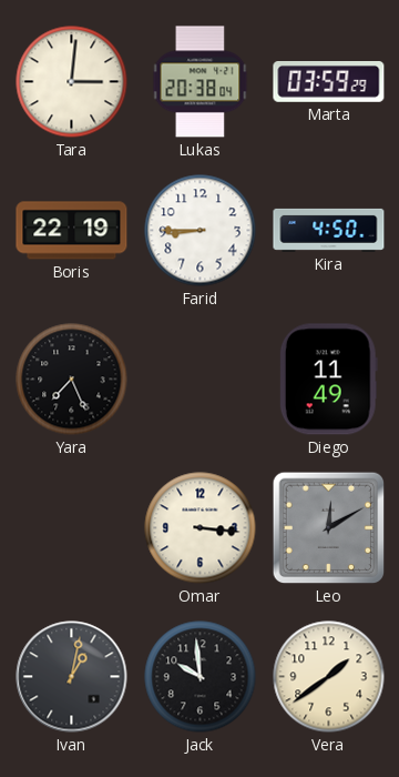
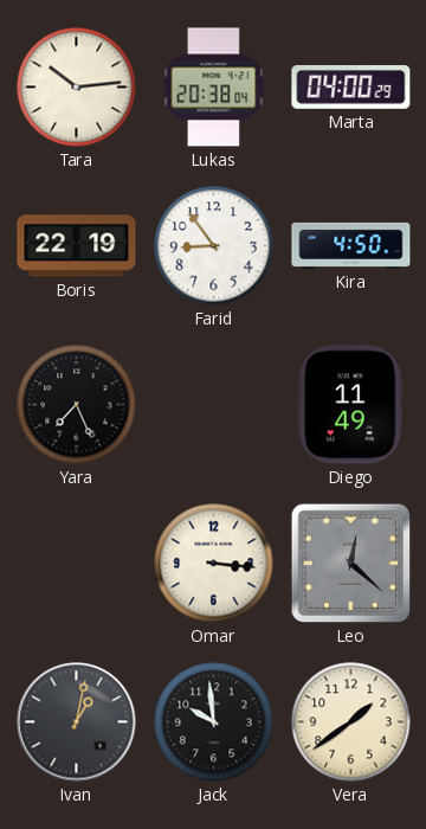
Tara: 3:01 -> 10:14 (77, 88)
Marta: 03:59 -> 04:00 (351, 88)
Farid: 8:45 -> 8:54 (214, 246)
Leo: 12:10 -> 12:22 (351, 564)
